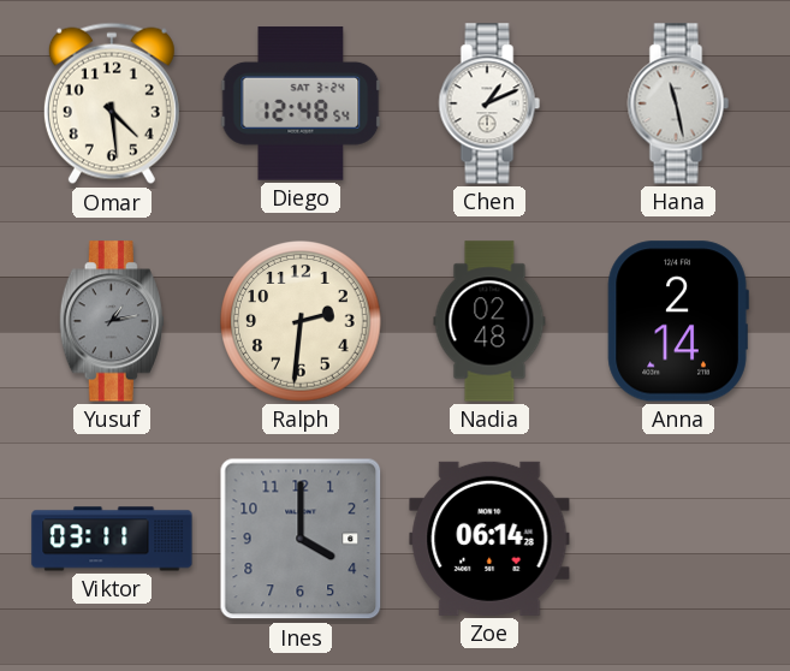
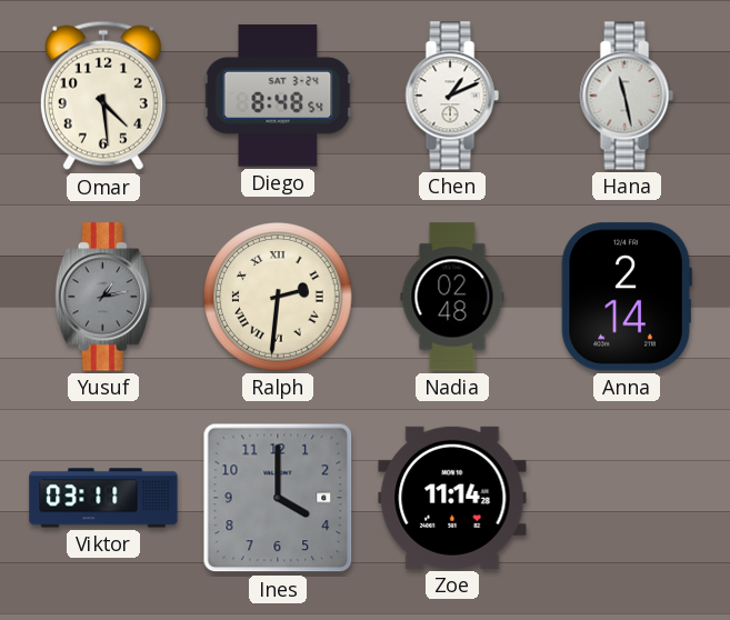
Diego: 12:48 -> 8:48 (278, 96)
Ralph numerals: Arabic -> Roman (278, 297)
Zoe: 06:14 -> 11:14 (452, 498)
